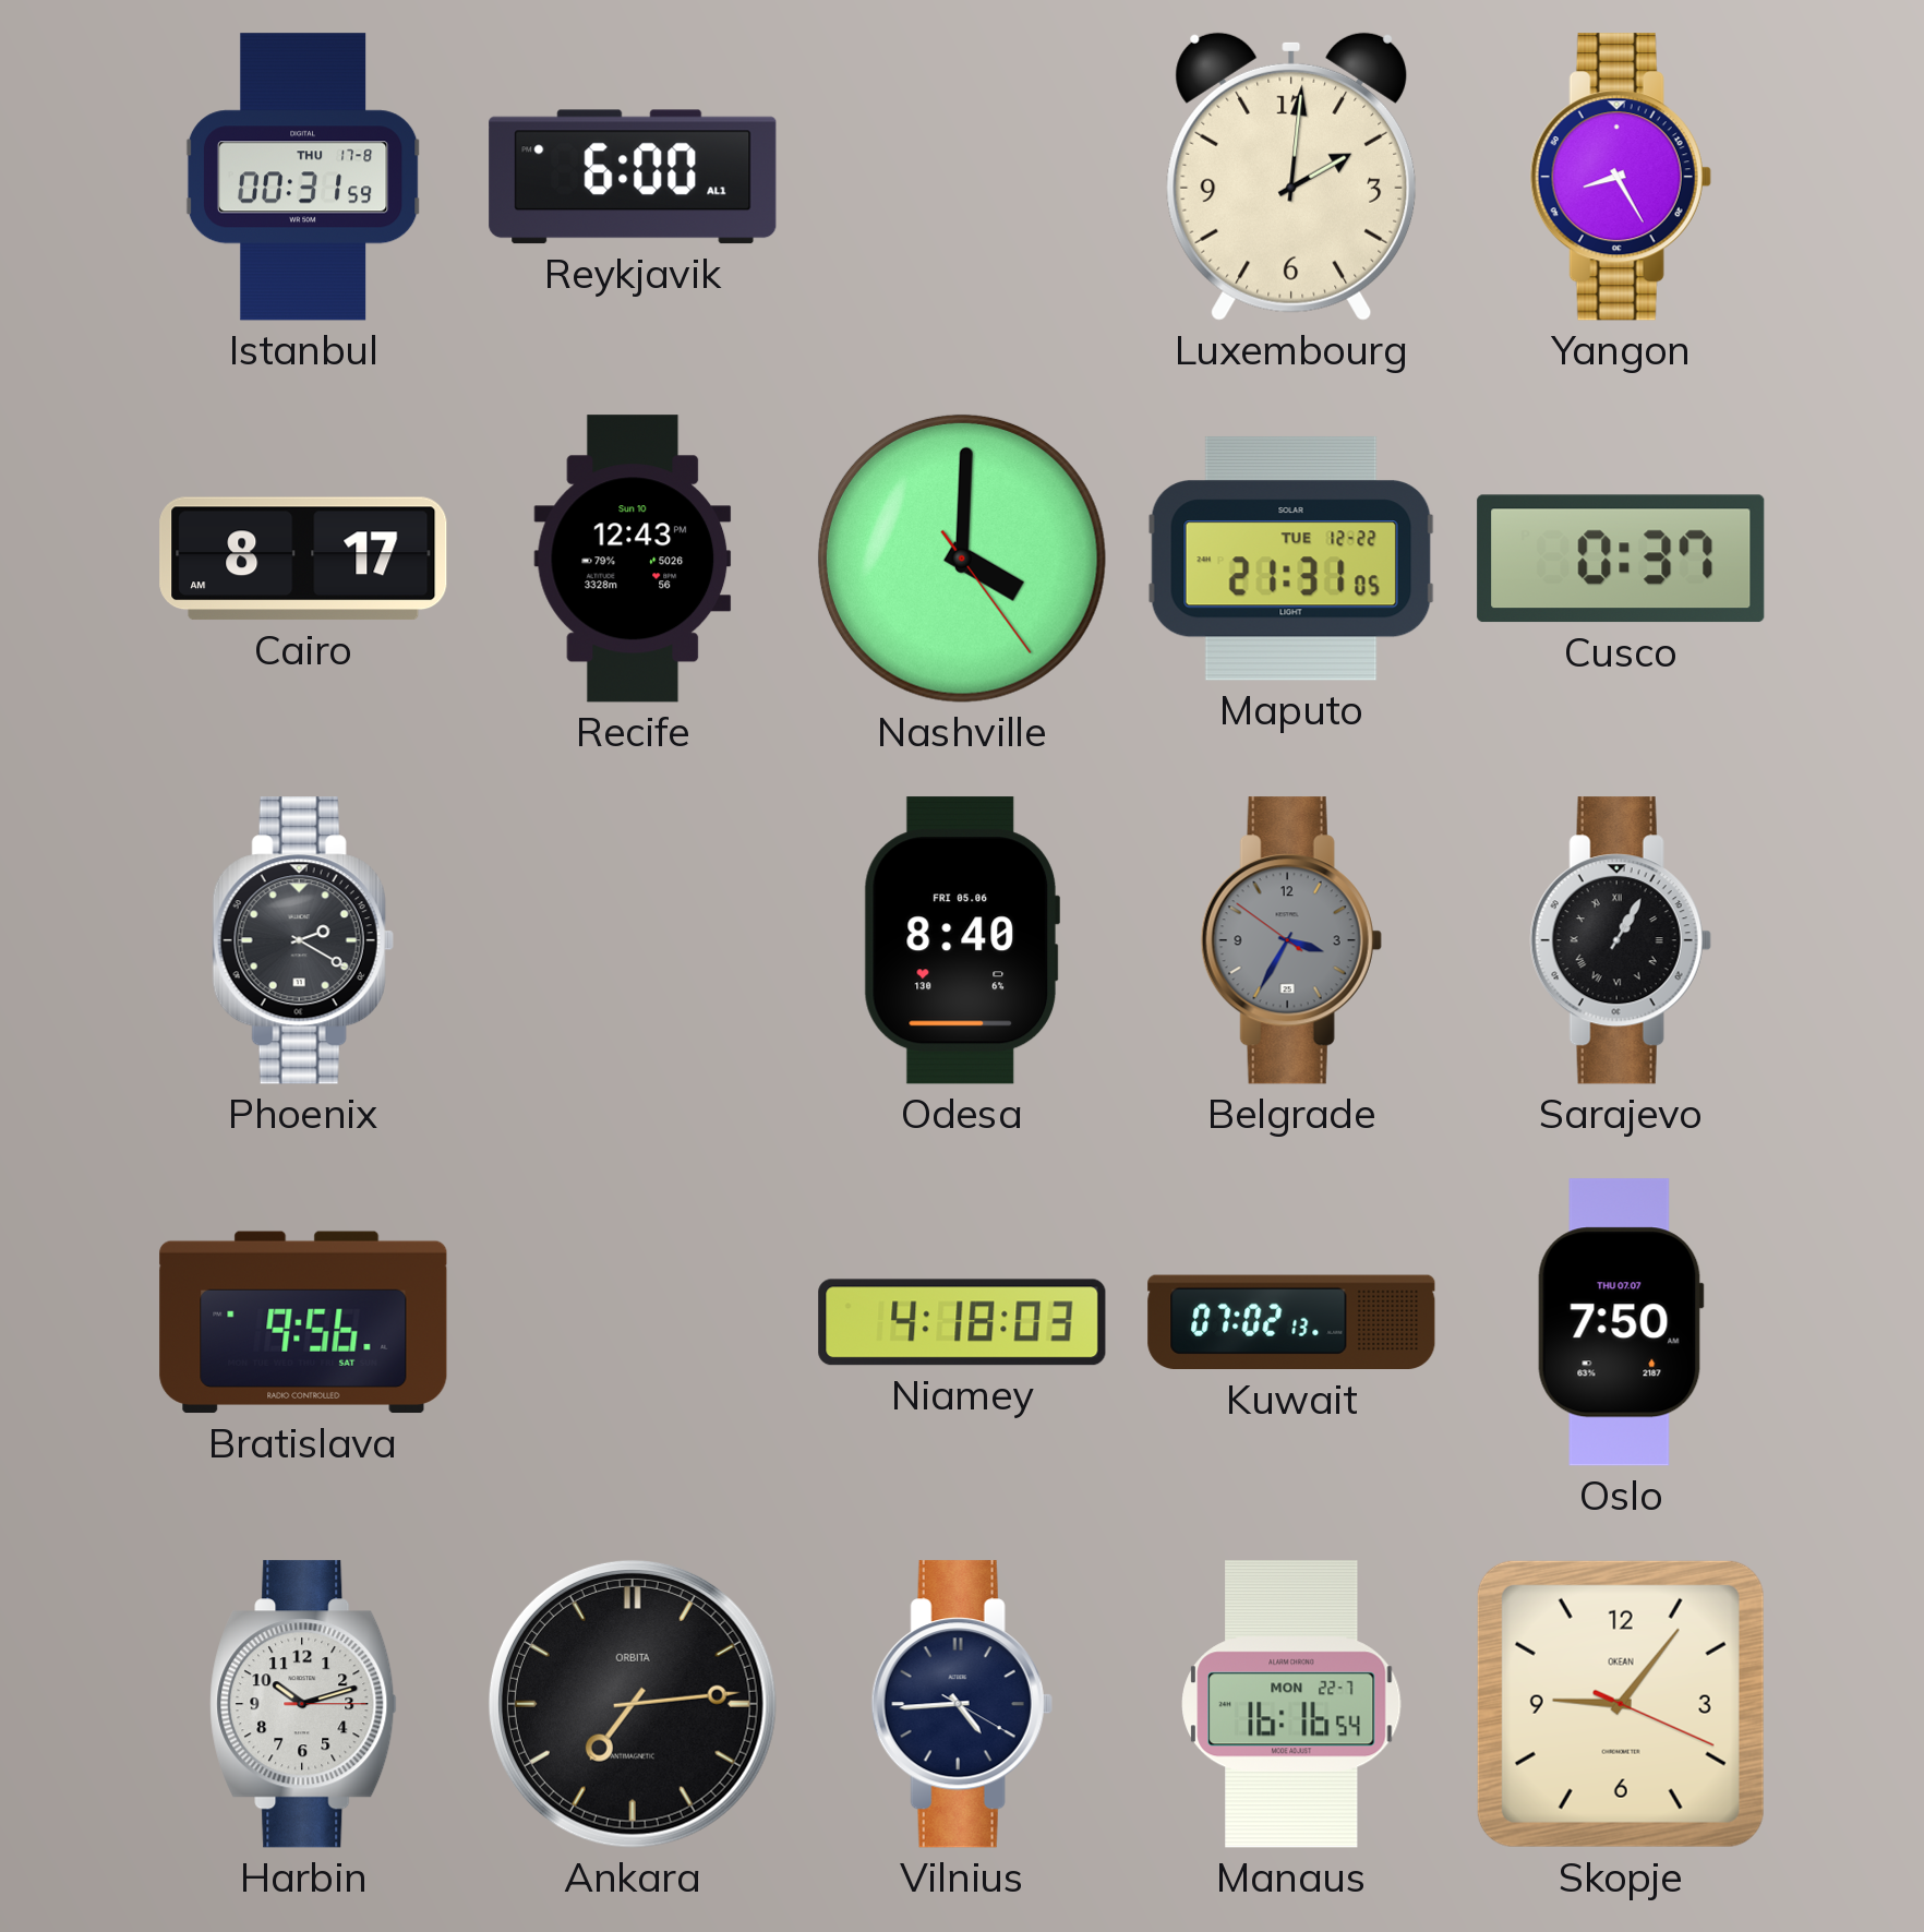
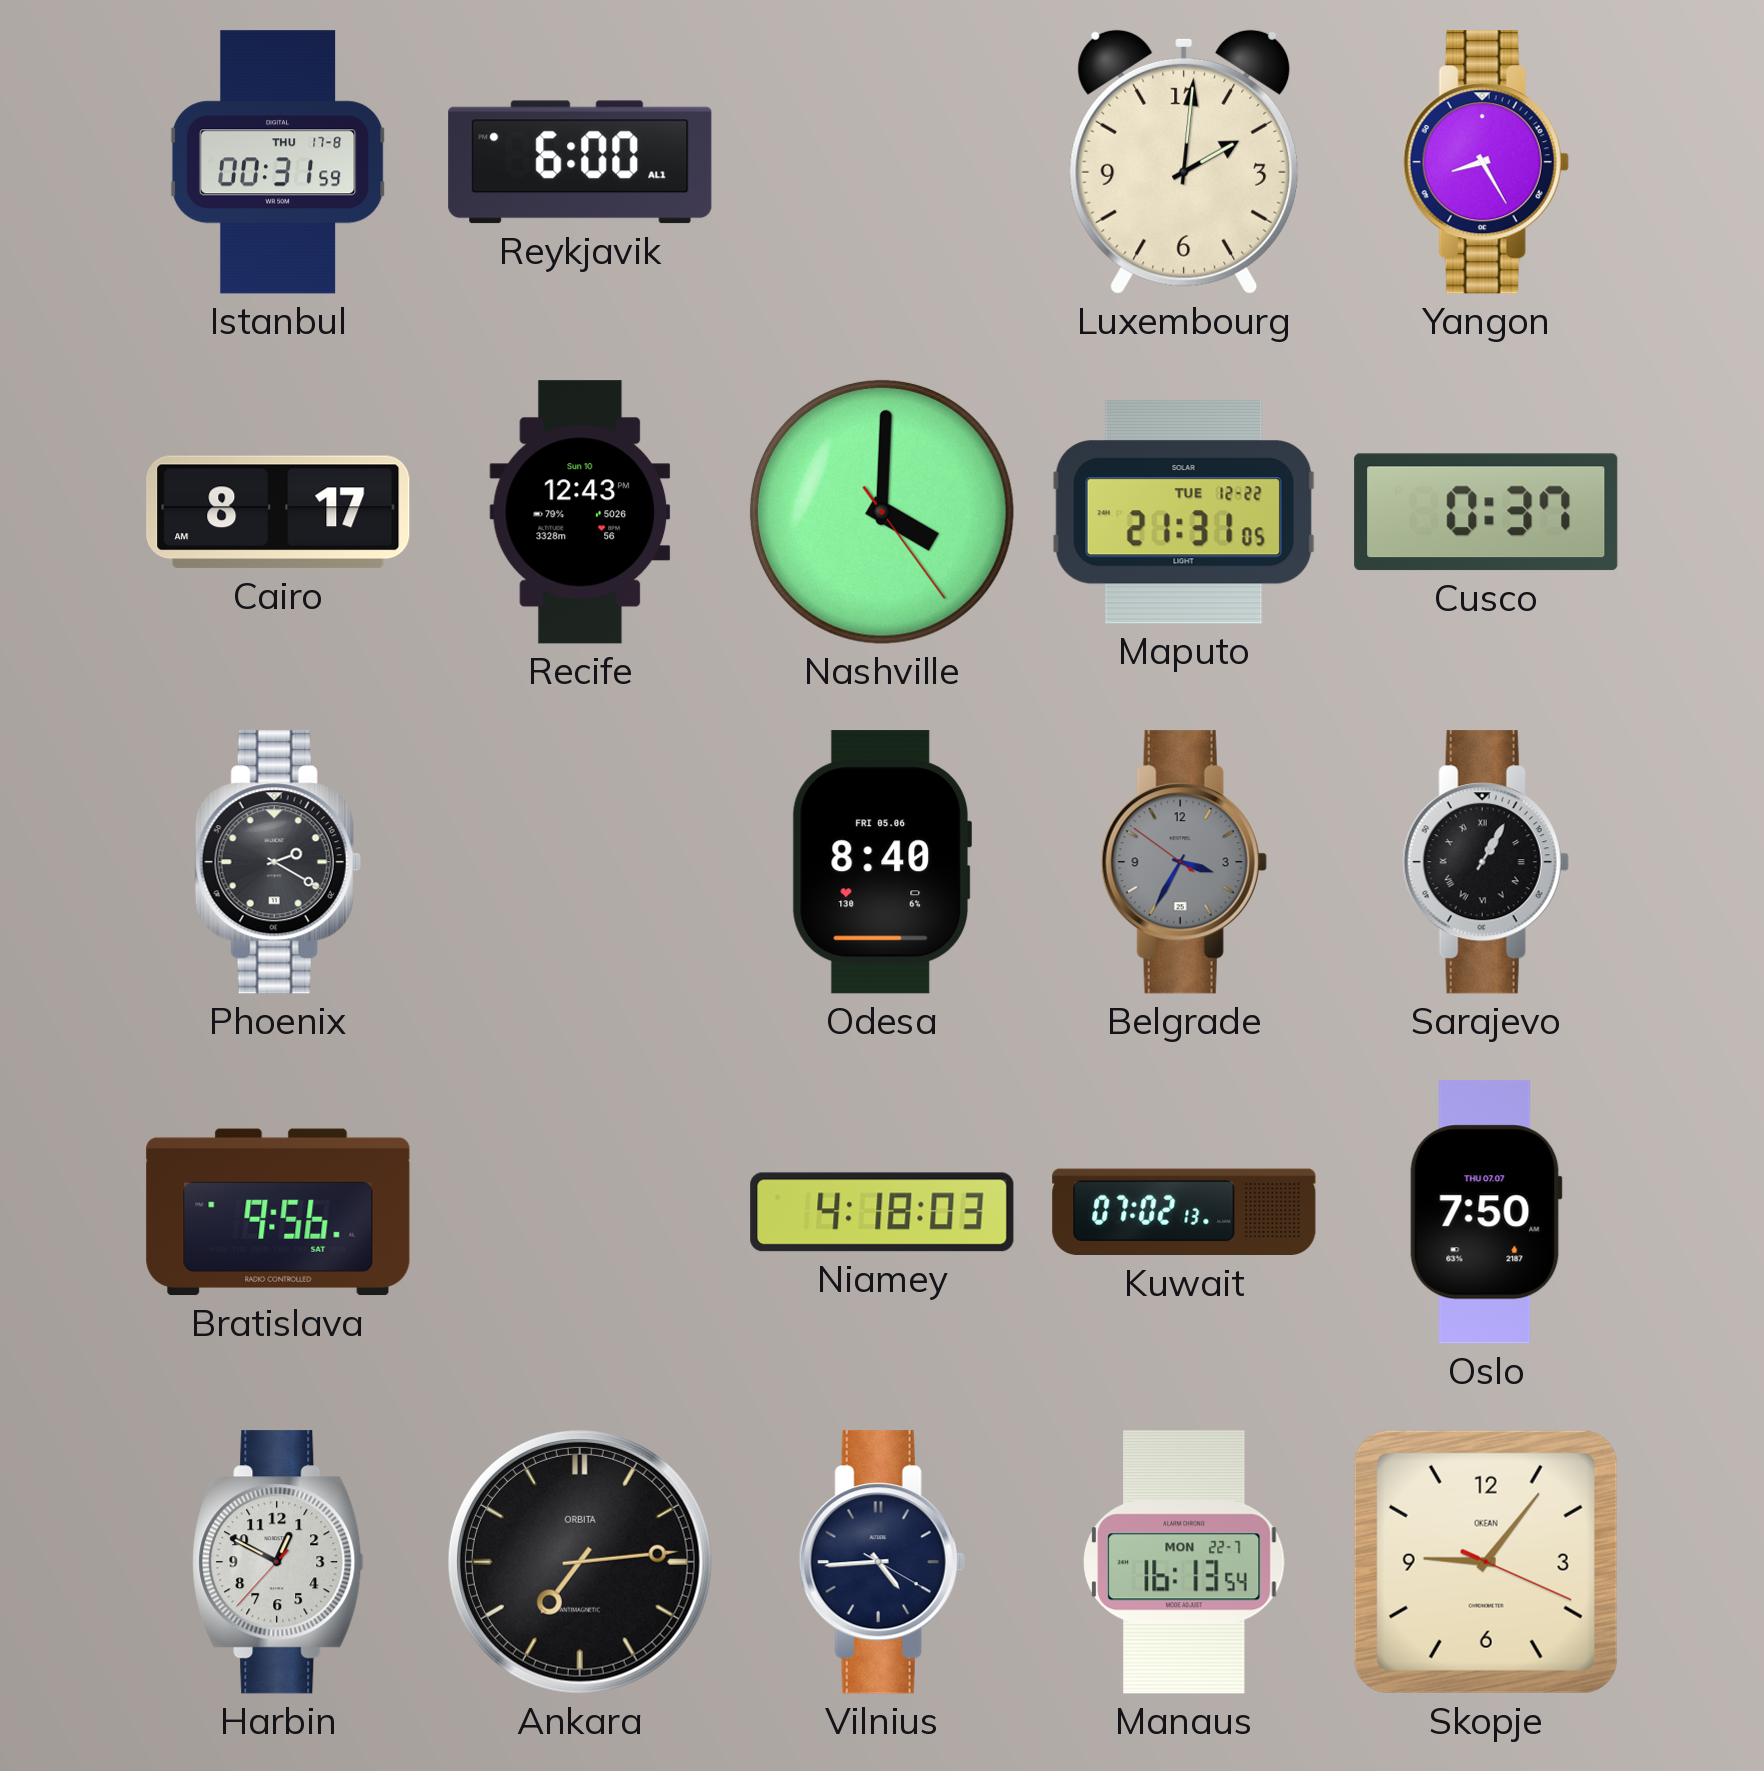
Harbin: 10:12 -> 12:49 (278, 1562)
Manaus: 16:16 -> 16:13 (1184, 1562)
